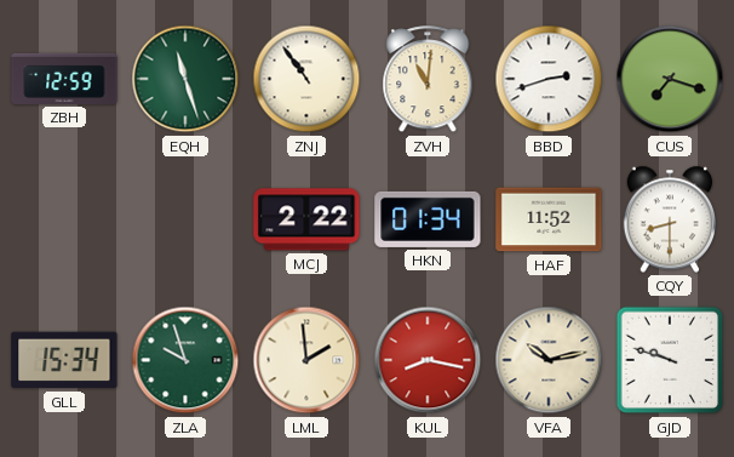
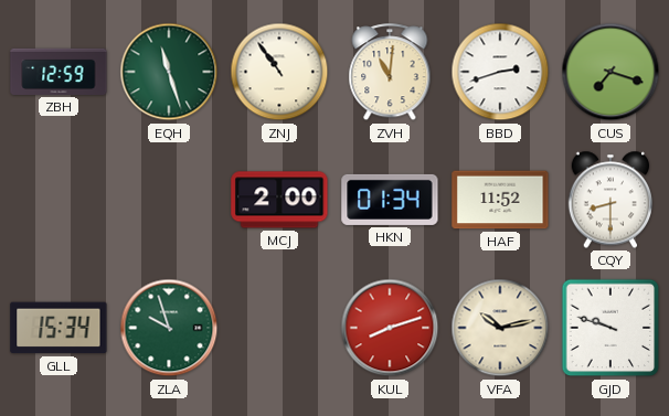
MCJ: 2:22 -> 2:00 (279, 200)
LML: 1:59 -> none (306, 360)
KUL: 8:17 -> 8:12 (390, 328)
